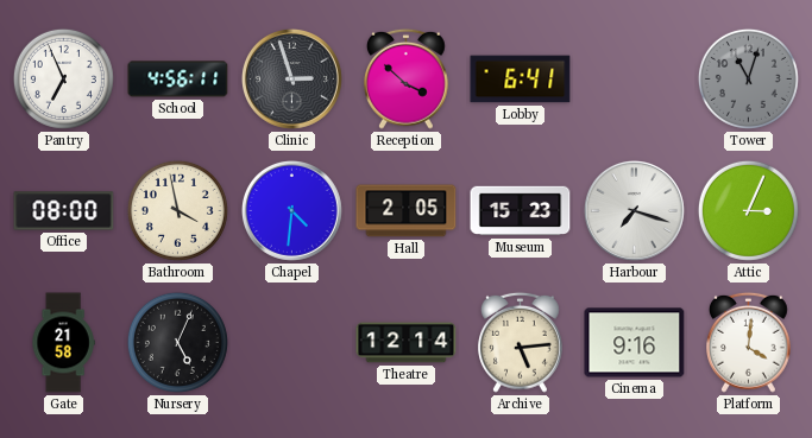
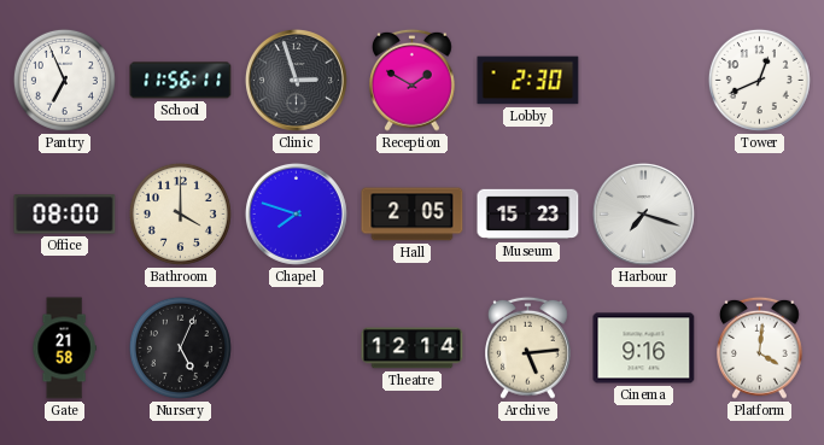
School: 4:56 -> 11:56 (181, 81)
Reception: 3:52 -> 1:50 (413, 80)
Lobby: 6:41 -> 2:30 (528, 81)
Tower: 11:03 -> 12:41 (759, 80)
Tower dial: grey -> white (759, 80)
Bathroom: 3:58 -> 4:00 (180, 213)
Chapel: 4:31 -> 7:48 (296, 213)
Attic: 3:04 -> none (748, 210)
